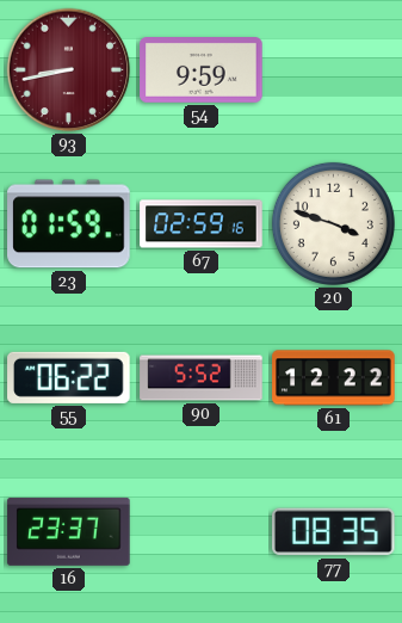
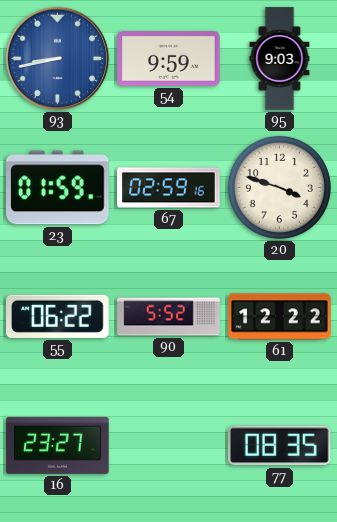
93 dial: burgundy -> blue (58, 59)
95: none -> 9:03 (280, 59)
16: 23:37 -> 23:27 (58, 445)
